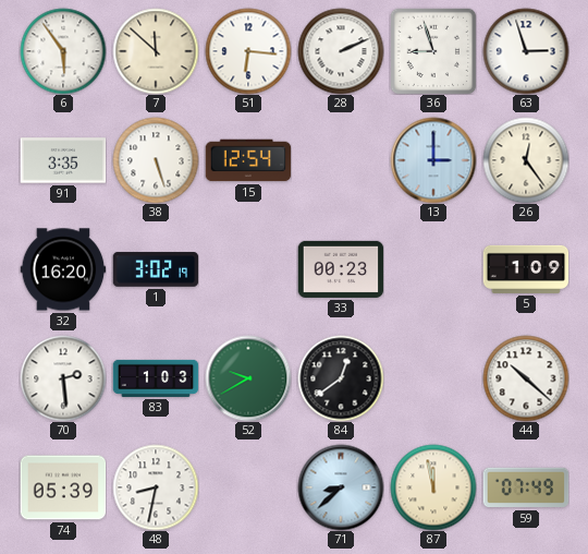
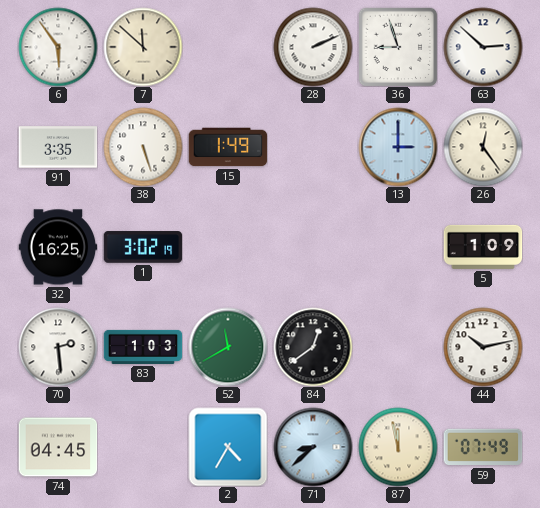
51: 6:16 -> none (248, 51)
63: 2:57 -> 2:52 (483, 47)
15: 12:54 -> 1:49 (228, 147)
32: 16:20 -> 16:25 (58, 247)
33: 00:23 -> none (341, 269)
52: 9:40 -> 11:40 (228, 347)
44: 10:22 -> 10:13 (483, 347)
74: 05:39 -> 04:45 (58, 447)
48: 8:32 -> none (156, 487)
2: none -> 4:35 (228, 447)
